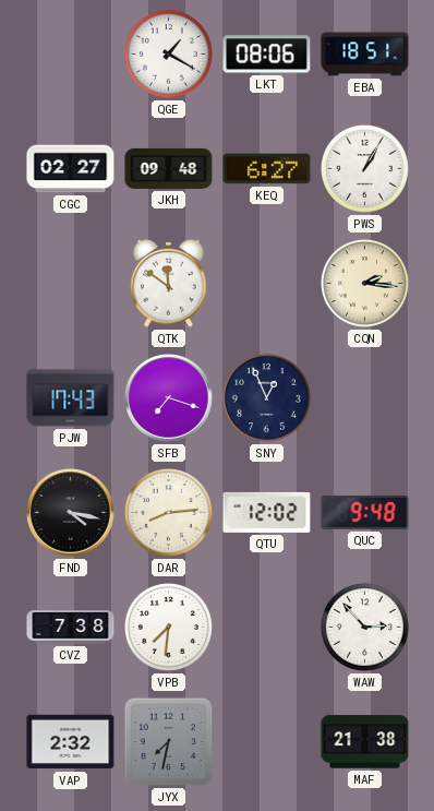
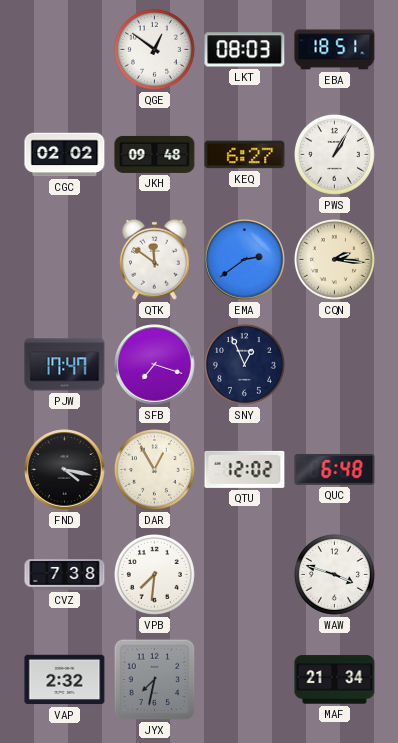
QGE: 1:20 -> 12:51 (154, 49)
LKT: 08:06 -> 08:03 (245, 50)
CGC: 02:27 -> 02:02 (65, 155)
EMA: none -> 2:39 (245, 260)
PJW: 17:43 -> 17:47 (65, 365)
DAR: 8:14 -> 12:55 (154, 469)
QUC: 9:48 -> 6:48 (335, 469)
WAW: 2:53 -> 3:48 (334, 574)
MAF: 21:38 -> 21:34 (335, 680)
